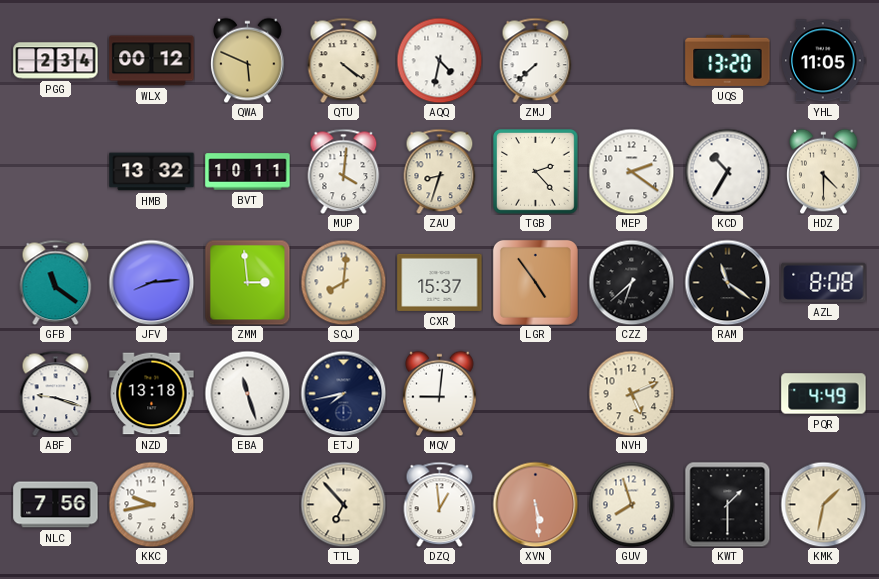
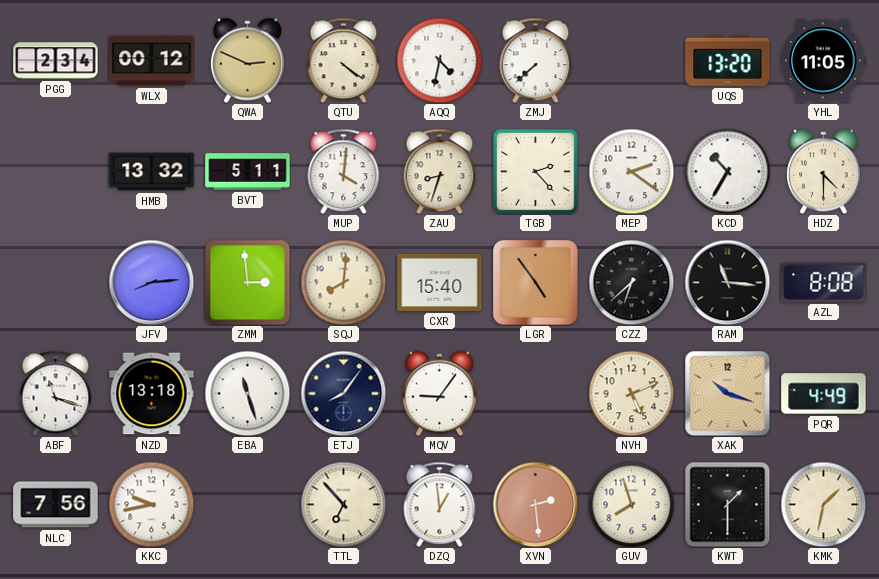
QWA: 5:49 -> 2:49 (248, 60)
BVT: 10:11 -> 5:11 (248, 172)
GFB: 11:21 -> none (56, 282)
CXR: 15:37 -> 15:40 (440, 282)
RAM: 11:21 -> 11:16 (727, 282)
ABF: 9:18 -> 11:18 (56, 393)
ETJ: 7:43 -> 8:06 (343, 393)
MQV: 9:01 -> 9:06 (440, 393)
XAK: none -> 10:18 (727, 393)
XVN: 5:29 -> 2:29 (535, 504)
